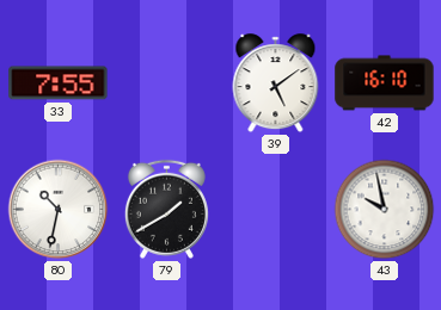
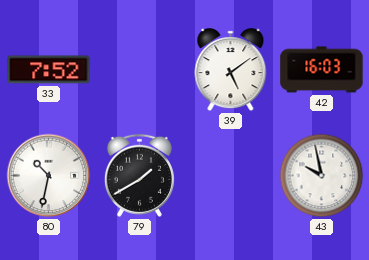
33: 7:55 -> 7:52 (49, 70)
42: 16:10 -> 16:03 (322, 70)
